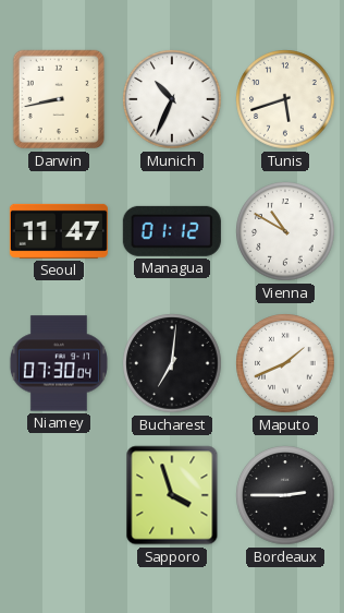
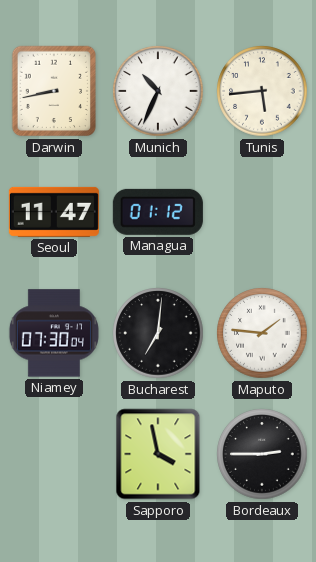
Tunis: 5:42 -> 5:44 (262, 91)
Vienna: 10:50 -> none (285, 231)
Maputo: 1:41 -> 1:46 (262, 333)
Sapporo: 3:57 -> 3:58 (158, 454)
